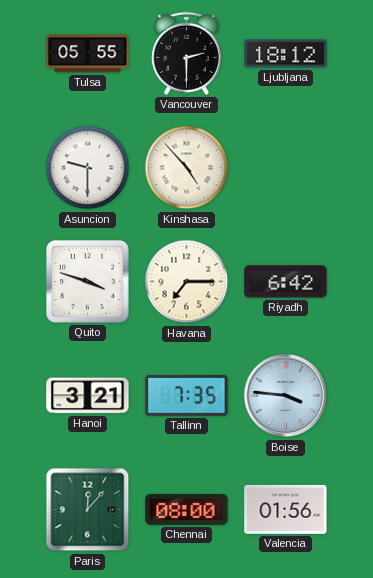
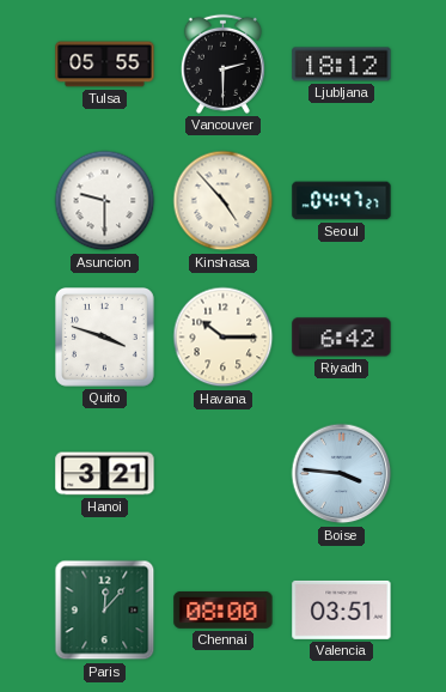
Seoul: none -> 04:47 (342, 201)
Havana: 7:15 -> 10:15 (224, 338)
Tallinn: 7:35 -> none (187, 396)
Valencia: 01:56 -> 03:51 (342, 609)
